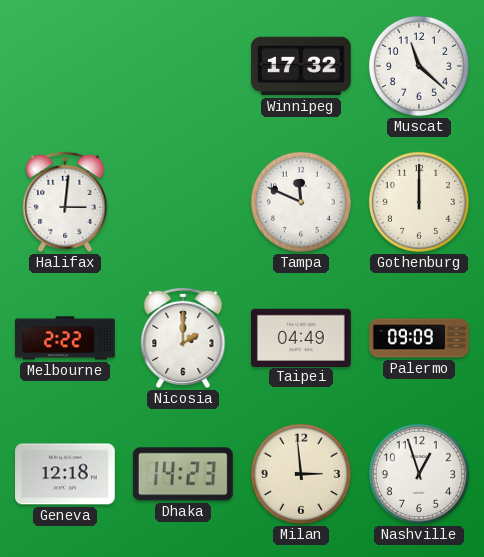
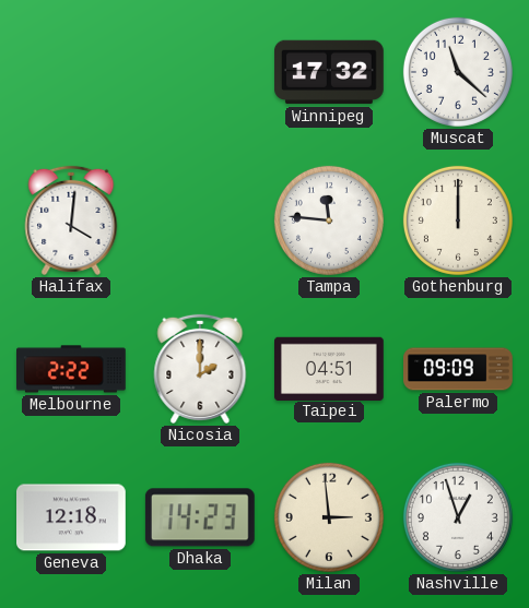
Halifax: 3:01 -> 4:01 (71, 220)
Tampa: 11:49 -> 11:46 (329, 220)
Taipei: 04:49 -> 04:51 (330, 368)
